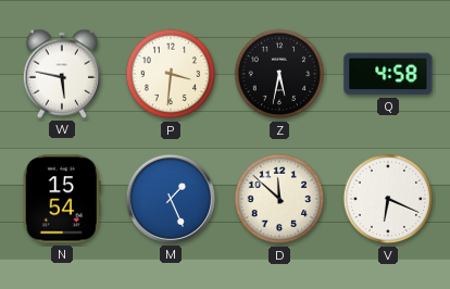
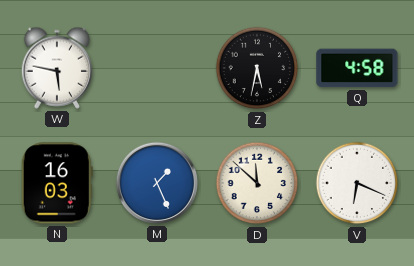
P: 3:31 -> none (171, 74)
N: 15:54 -> 16:03 (57, 183)
